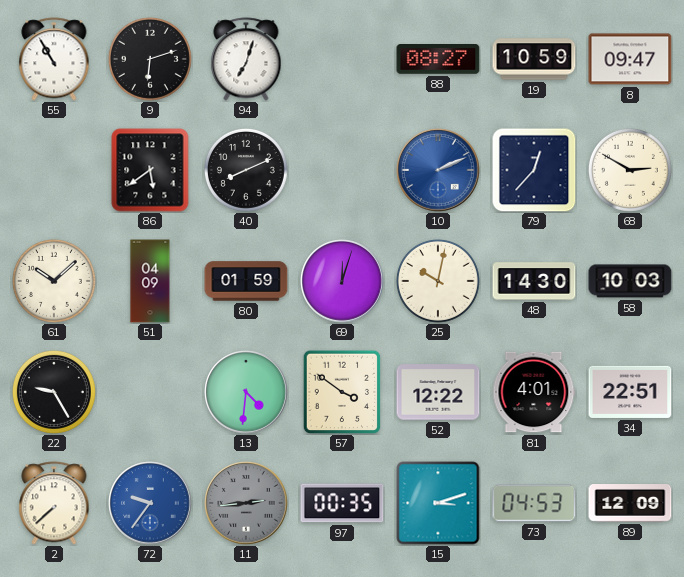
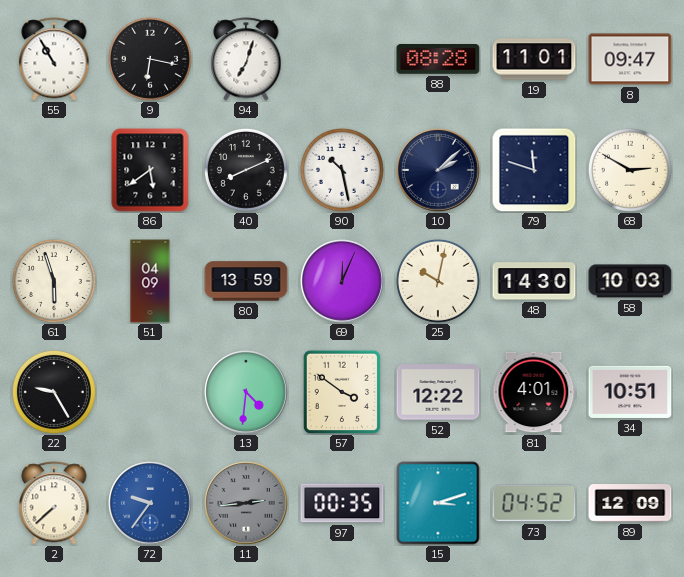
9: 6:12 -> 6:17 (150, 59)
88: 08:27 -> 08:28 (438, 59)
19: 10:59 -> 11:01 (534, 59)
90: none -> 10:28 (342, 170)
10: 2:11 -> 2:08 (438, 170)
10 dial: blue -> navy (438, 170)
79: 12:37 -> 11:48 (534, 170)
61: 10:08 -> 5:57 (54, 281)
80: 01:59 -> 13:59 (246, 281)
69: 12:03 -> 12:04 (342, 281)
34: 22:51 -> 10:51 (630, 392)
73: 04:53 -> 04:52 (534, 503)
